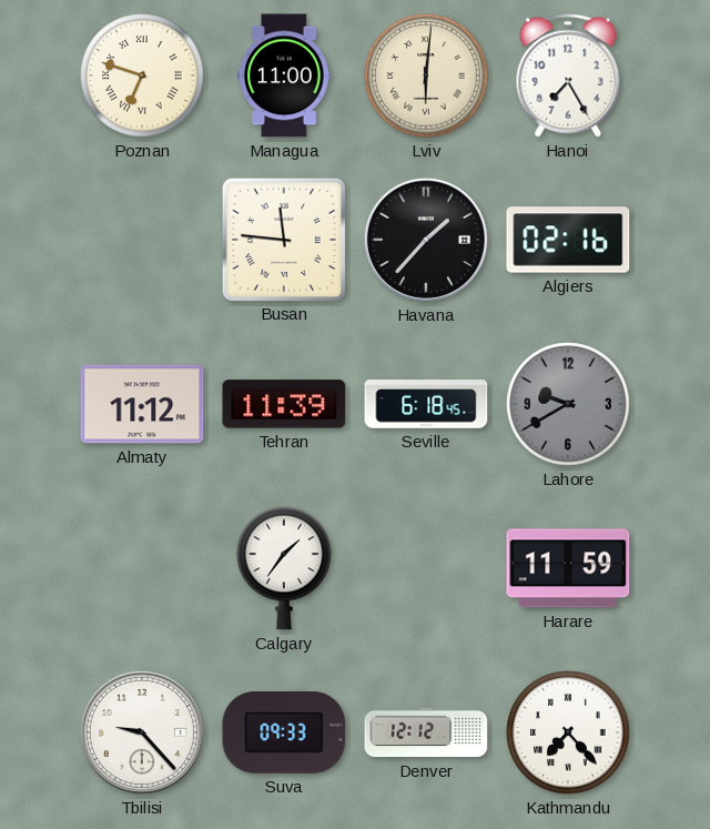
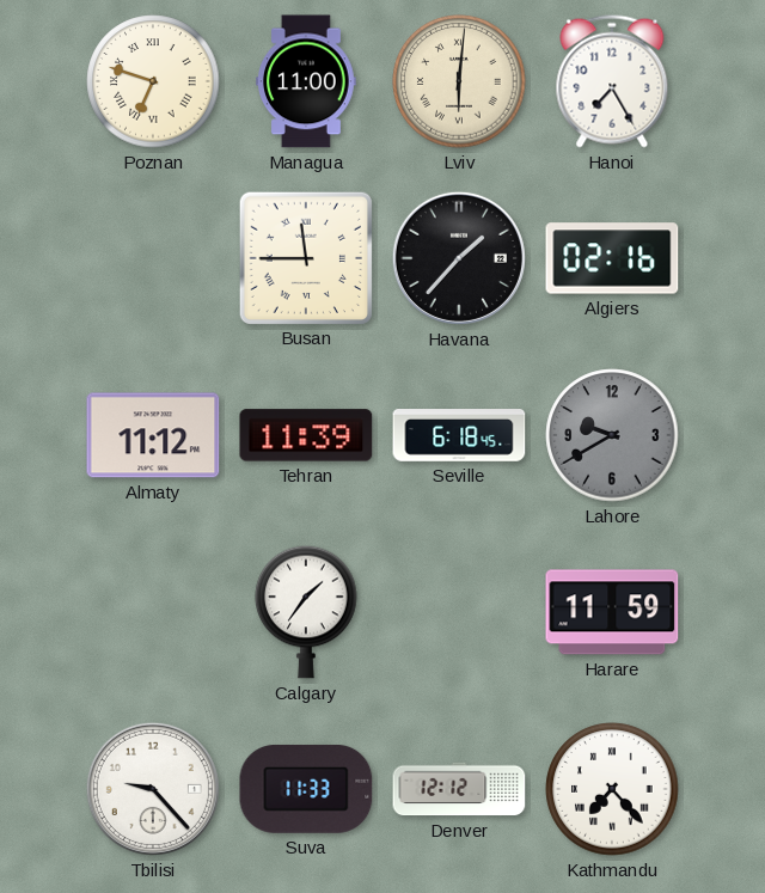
Busan: 11:46 -> 11:45 (305, 257)
Suva: 09:33 -> 11:33 (306, 789)
